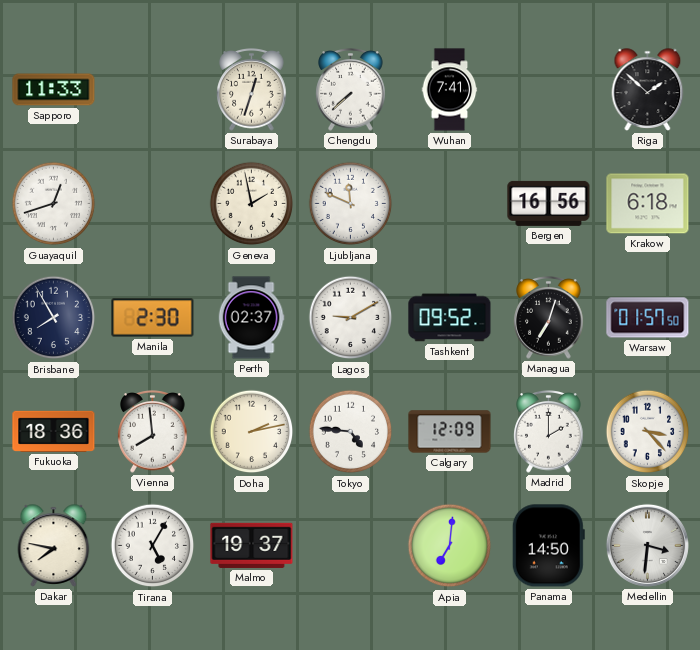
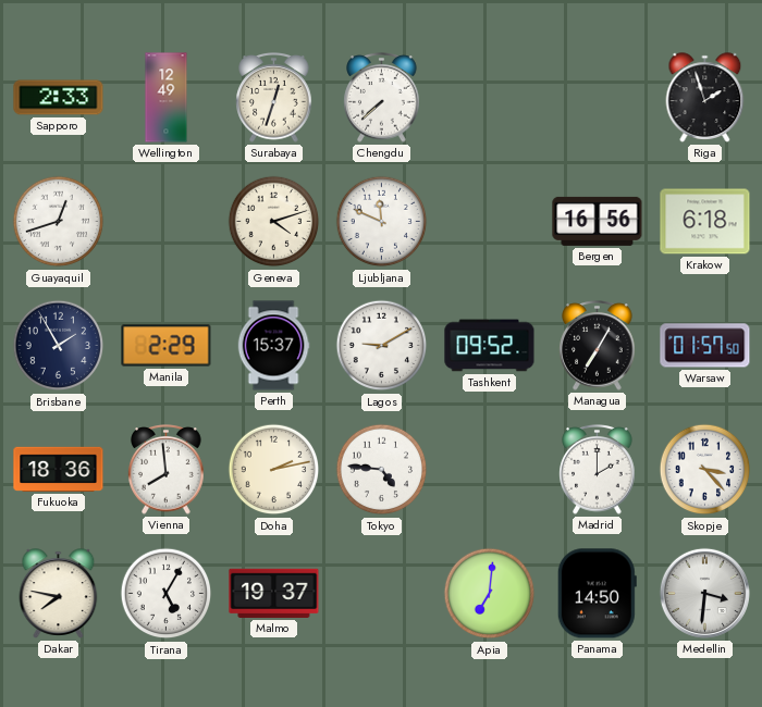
Sapporo: 11:33 -> 2:33 (59, 98)
Wellington: none -> 12:49 (167, 98)
Wuhan: 7:41 -> none (450, 90)
Riga: 1:52 -> 1:57 (705, 98)
Geneva: 1:58 -> 4:12 (274, 222)
Brisbane: 7:55 -> 1:55 (59, 346)
Manila: 2:30 -> 2:29 (167, 346)
Perth: 02:37 -> 15:37 (273, 346)
Managua: 7:03 -> 7:05 (598, 346)
Calgary: 12:09 -> none (450, 432)
